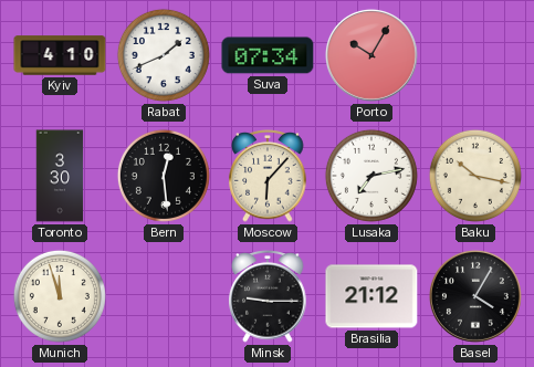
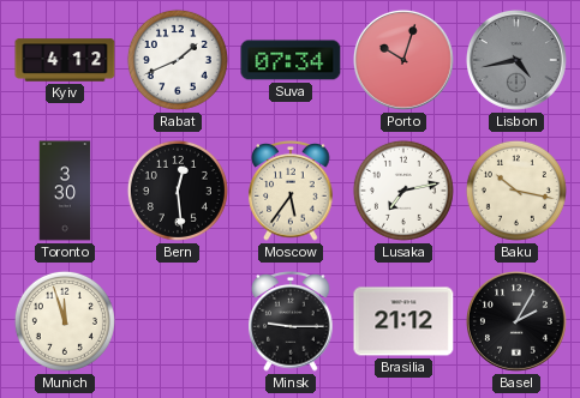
Kyiv: 4:10 -> 4:12 (65, 60)
Porto: 10:05 -> 10:03 (403, 60)
Lisbon: none -> 4:43 (516, 60)
Moscow: 6:07 -> 5:36 (291, 191)
Basel: 4:05 -> 2:05 (516, 321)
